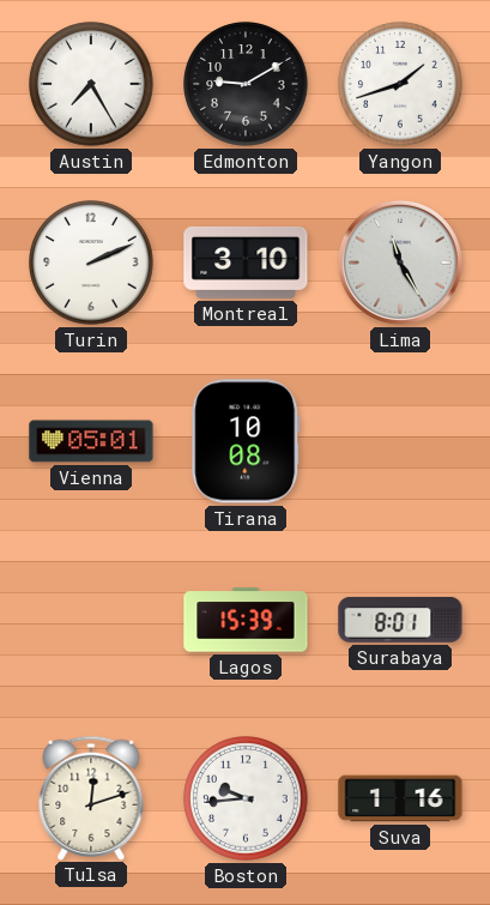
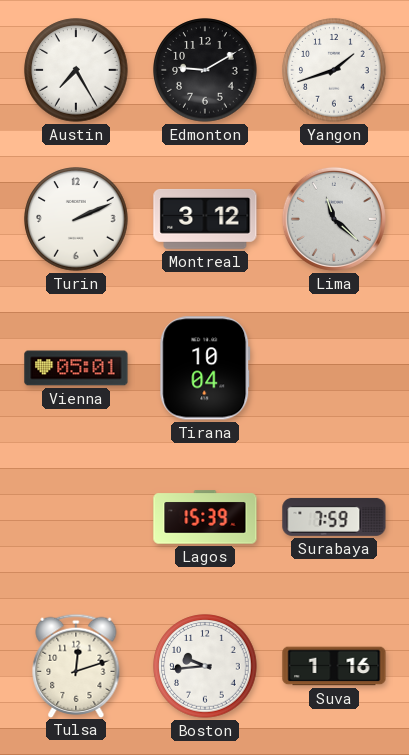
Montreal: 3:10 -> 3:12 (205, 219)
Lima: 11:25 -> 11:22 (334, 219)
Tirana: 10:08 -> 10:04 (205, 368)
Surabaya: 8:01 -> 7:59 (334, 517)
